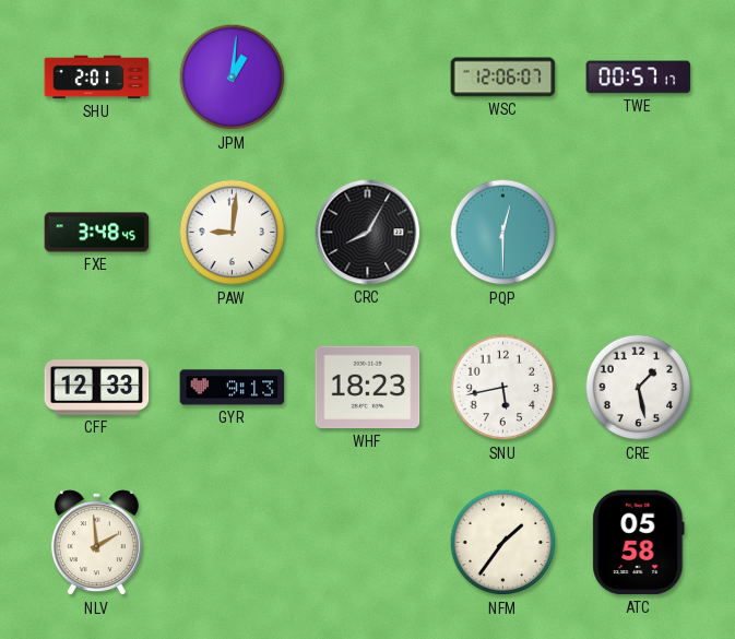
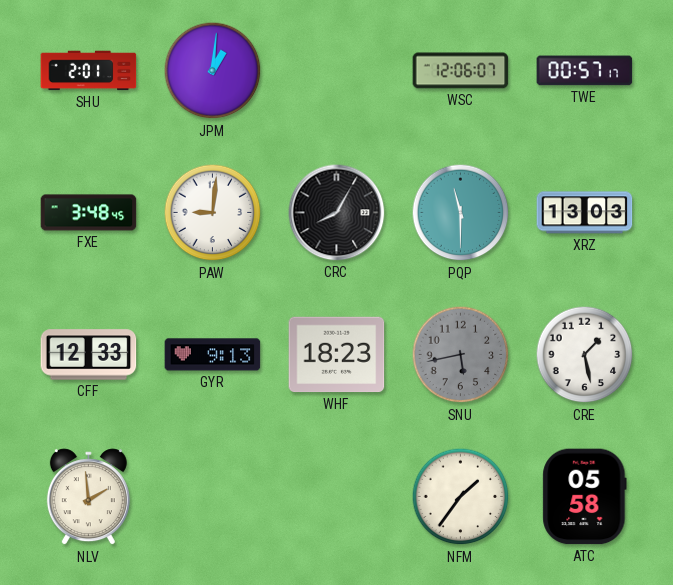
PQP: 12:30 -> 11:30 (461, 213)
XRZ: none -> 13:03 (585, 213)
SNU dial: white -> grey (461, 355)
